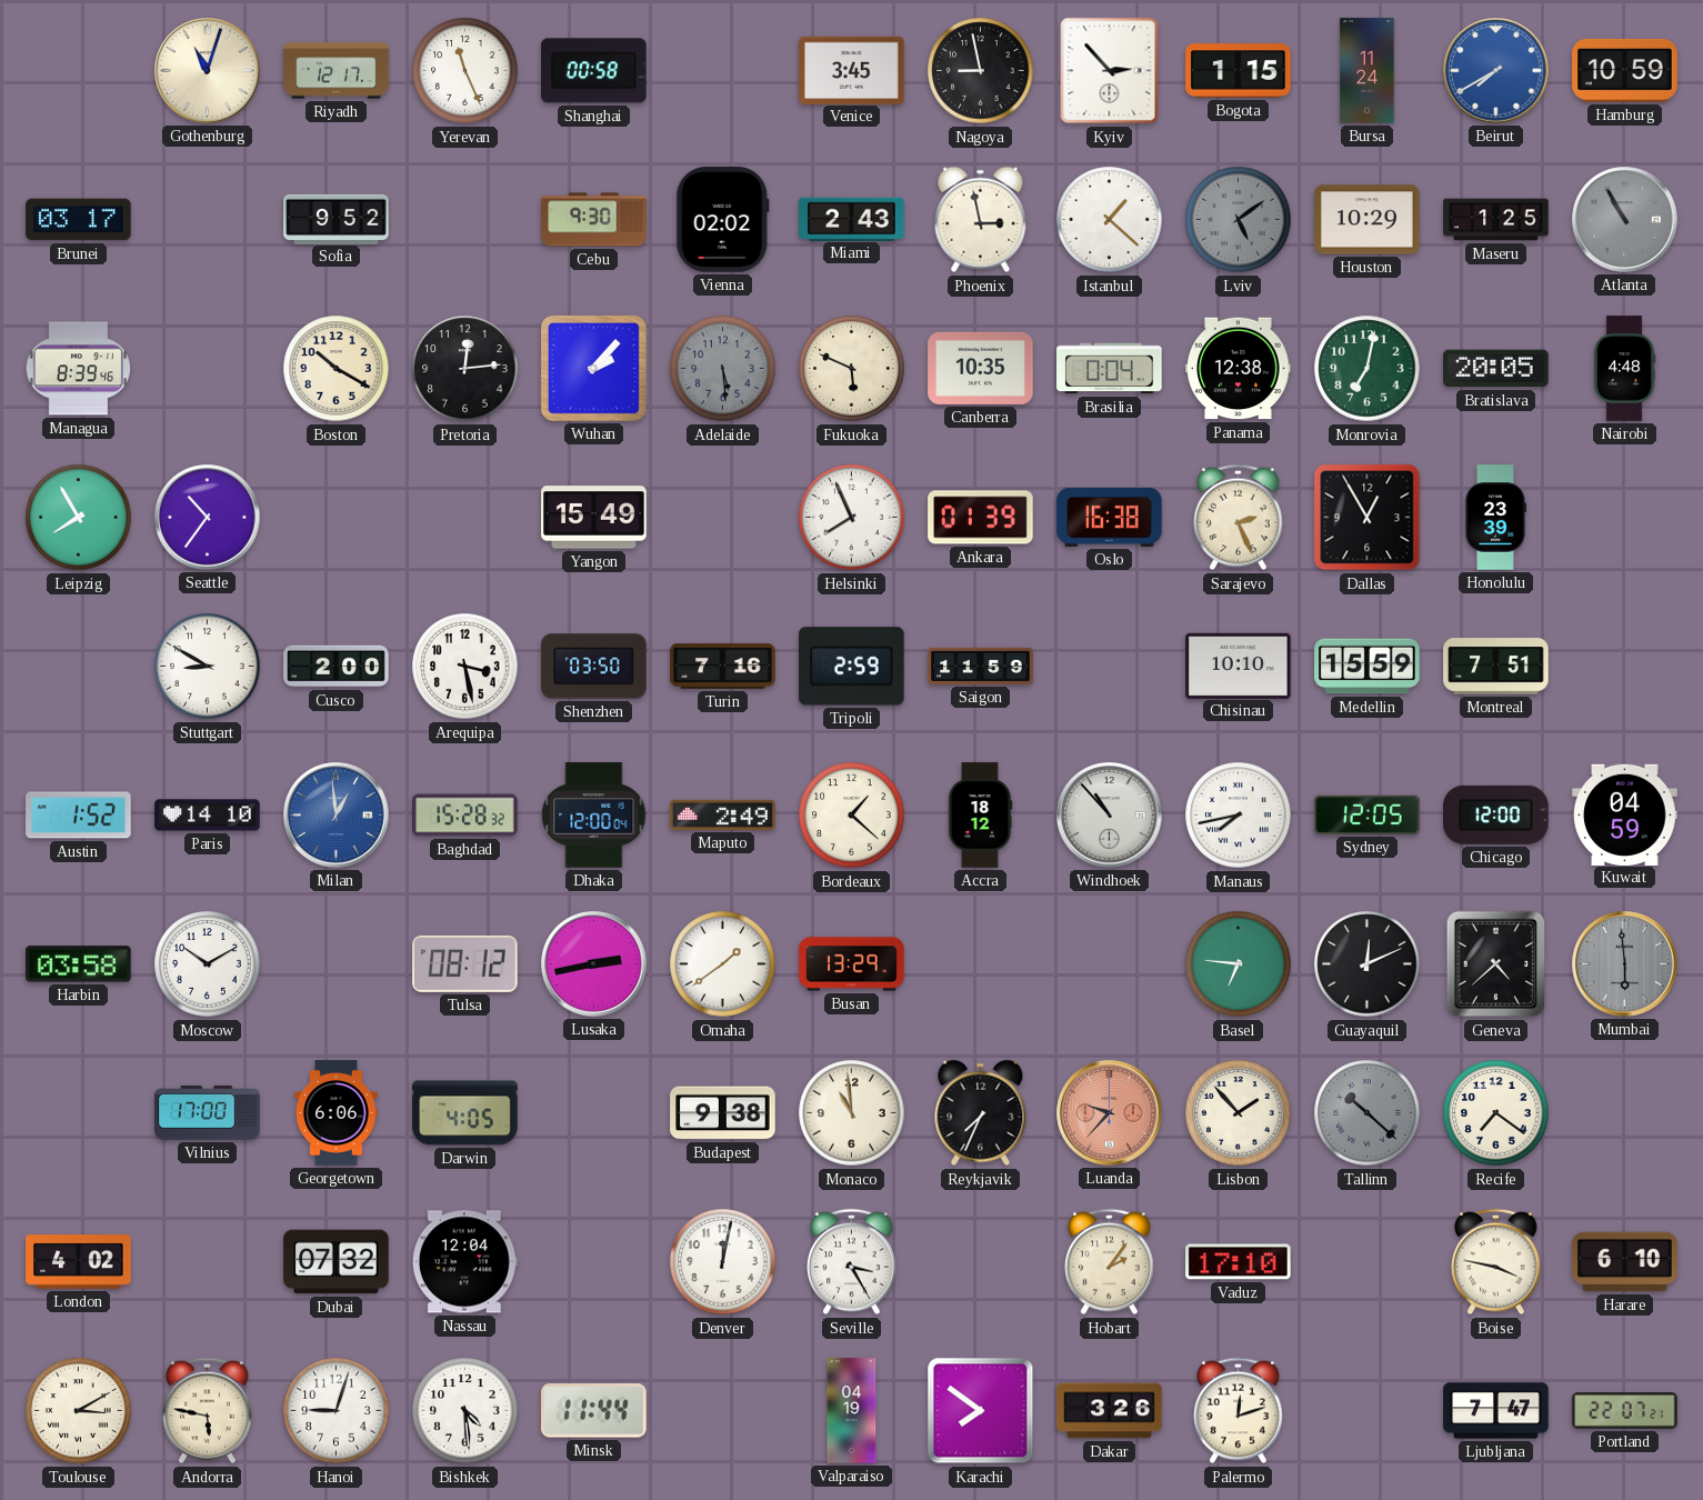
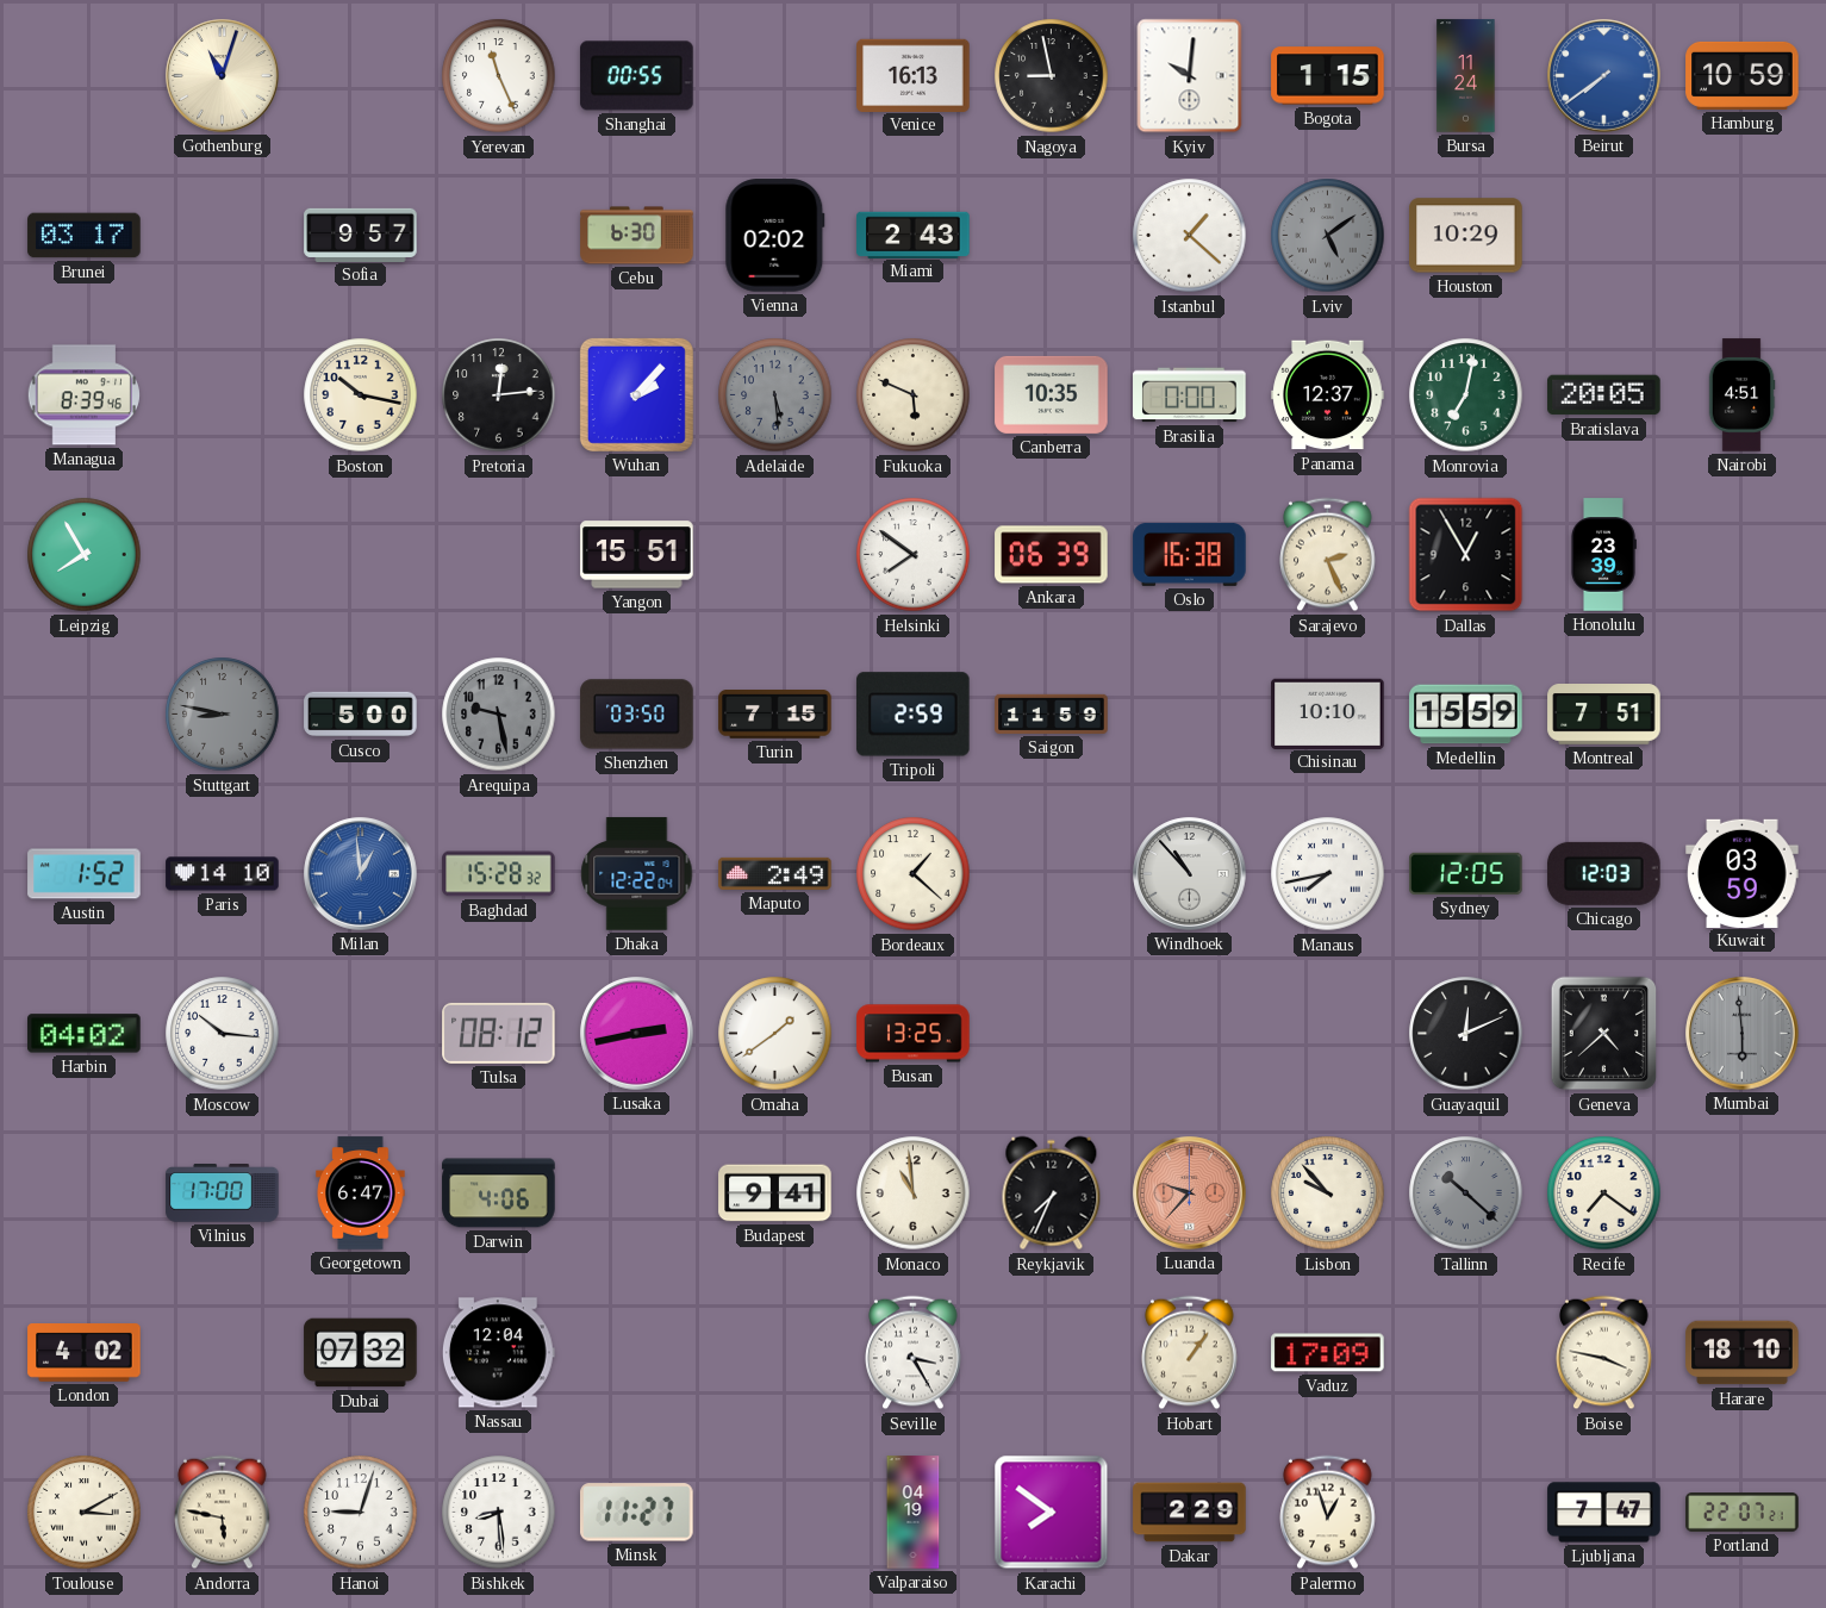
Riyadh: 12:17 -> none (337, 71)
Shanghai: 00:58 -> 00:55 (637, 76)
Venice: 3:45 -> 16:13 (914, 75)
Kyiv: 2:53 -> 10:01 (1190, 76)
Beirut: 7:40 -> 7:39 (1604, 76)
Sofia: 9:52 -> 9:57 (361, 235)
Cebu: 9:30 -> 6:30 (637, 236)
Phoenix: 2:58 -> none (981, 220)
Maseru: 1:25 -> none (1496, 220)
Atlanta: 10:55 -> none (1625, 220)
Boston: 10:20 -> 10:17 (361, 395)
Brasilia: 0:04 -> 0:00 (1190, 395)
Panama: 12:38 -> 12:37 (1328, 395)
Nairobi: 4:48 -> 4:51 (1741, 395)
Seattle: 10:36 -> none (208, 518)
Yangon: 15:49 -> 15:51 (637, 555)
Helsinki: 7:56 -> 7:51 (914, 555)
Ankara: 01:39 -> 06:39 (1052, 555)
Stuttgart: 8:50 -> 8:47 (223, 715)
Stuttgart dial: white -> grey (223, 715)
Cusco: 2:00 -> 5:00 (361, 715)
Arequipa: 3:28 -> 9:28 (499, 715)
Arequipa dial: white -> grey (499, 715)
Turin: 7:16 -> 7:15 (775, 715)
Dhaka: 12:00 -> 12:22 (637, 874)
Accra: 18:12 -> none (980, 816)
Chicago: 12:00 -> 12:03 (1604, 873)
Kuwait: 04:59 -> 03:59 (1743, 873)
Harbin: 03:58 -> 04:02 (85, 1034)
Moscow: 10:10 -> 10:16 (223, 1034)
Busan: 13:29 -> 13:25 (914, 1034)
Basel: 6:46 -> none (1239, 964)
Georgetown: 6:06 -> 6:47 (361, 1193)
Darwin: 4:05 -> 4:06 (499, 1193)
Budapest: 9:38 -> 9:41 (775, 1193)
Lisbon: 1:53 -> 9:53 (1328, 1193)
Denver: 12:02 -> none (723, 1262)
Hobart: 2:06 -> 1:06 (1190, 1353)
Vaduz: 17:10 -> 17:09 (1328, 1353)
Harare: 6:10 -> 18:10 (1743, 1353)
Bishkek: 4:29 -> 8:29 (499, 1513)
Minsk: 11:44 -> 11:27 (637, 1513)
Dakar: 3:26 -> 2:29 (1190, 1513)
Palermo: 12:12 -> 12:57 (1328, 1513)
